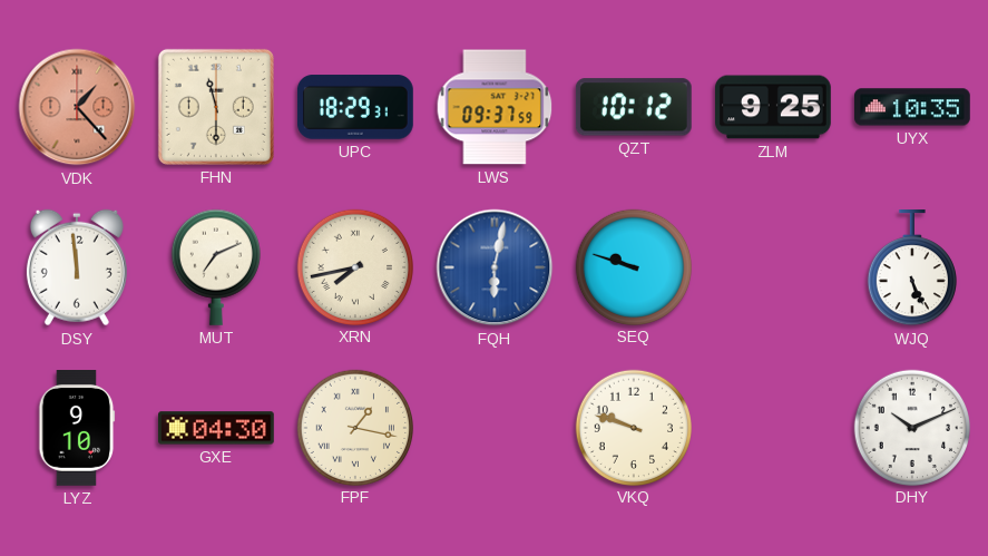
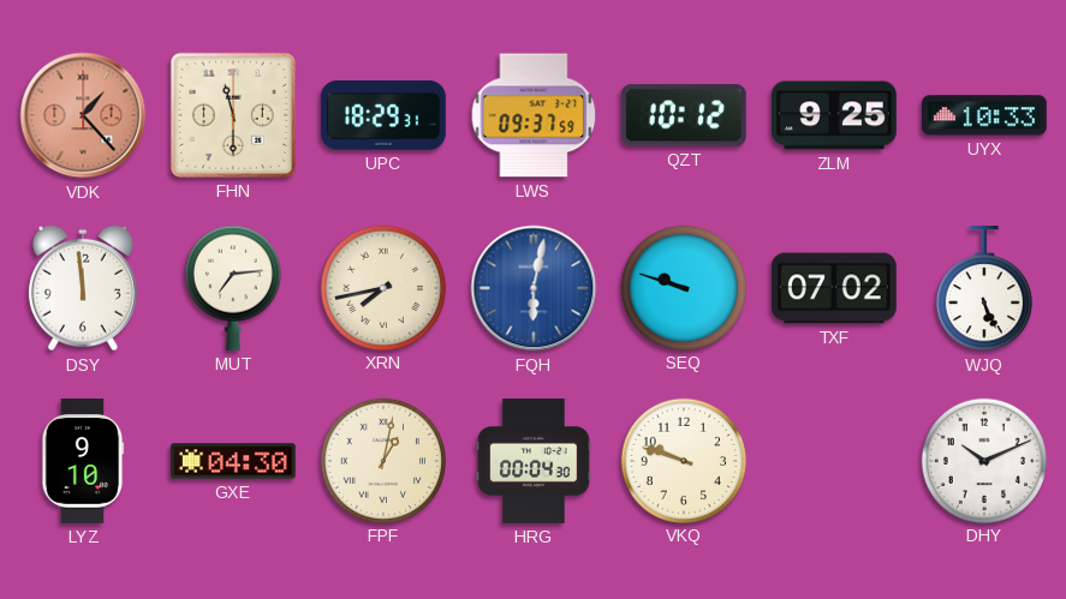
UYX: 10:35 -> 10:33 (985, 115)
MUT: 7:11 -> 7:14 (233, 288)
TXF: none -> 07:02 (835, 288)
FPF: 1:17 -> 1:02 (382, 460)
HRG: none -> 00:04 (534, 462)
